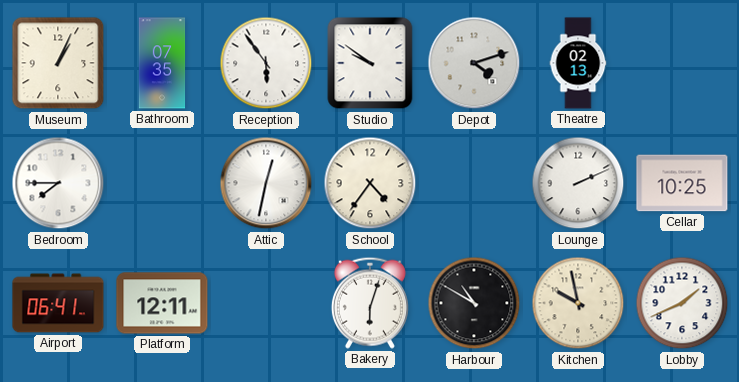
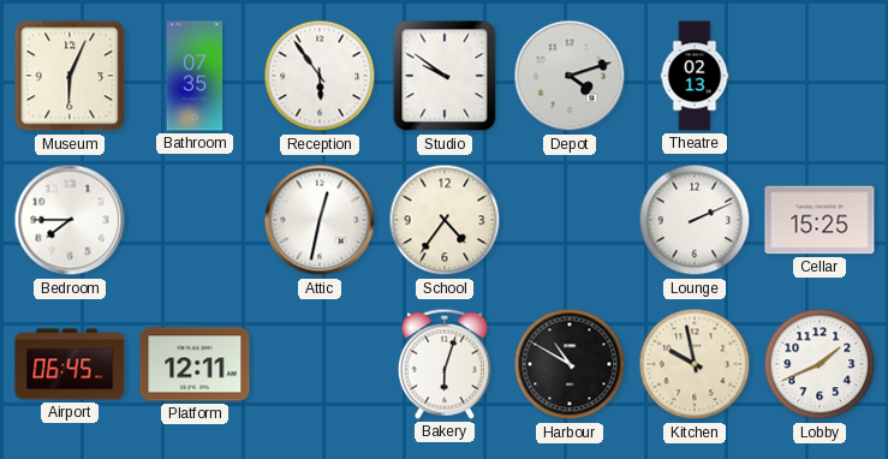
Museum: 1:04 -> 6:04 (70, 76)
Cellar: 10:25 -> 15:25 (820, 220)
Airport: 06:41 -> 06:45 (70, 364)
